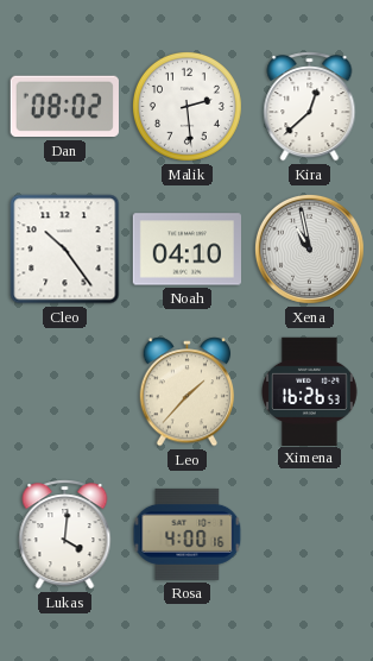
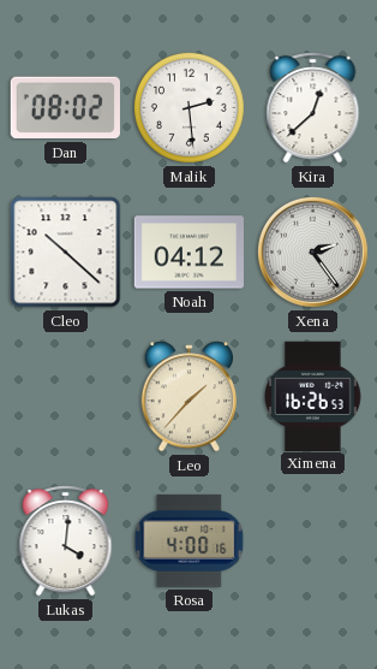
Cleo: 10:24 -> 10:22 (66, 253)
Noah: 04:10 -> 04:12 (188, 253)
Xena: 10:58 -> 2:24 (312, 251)
